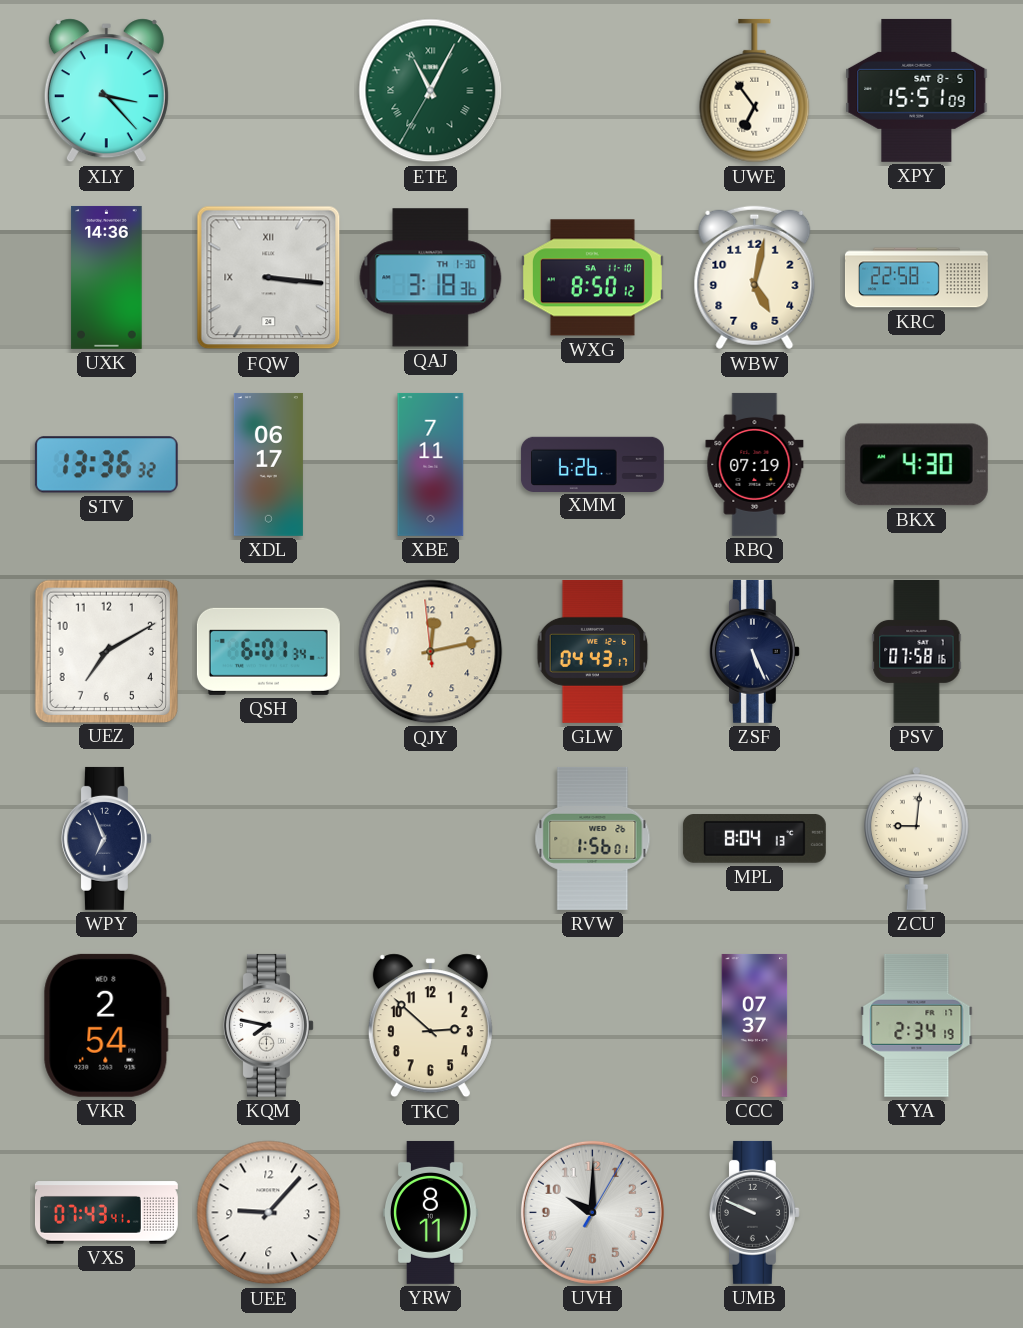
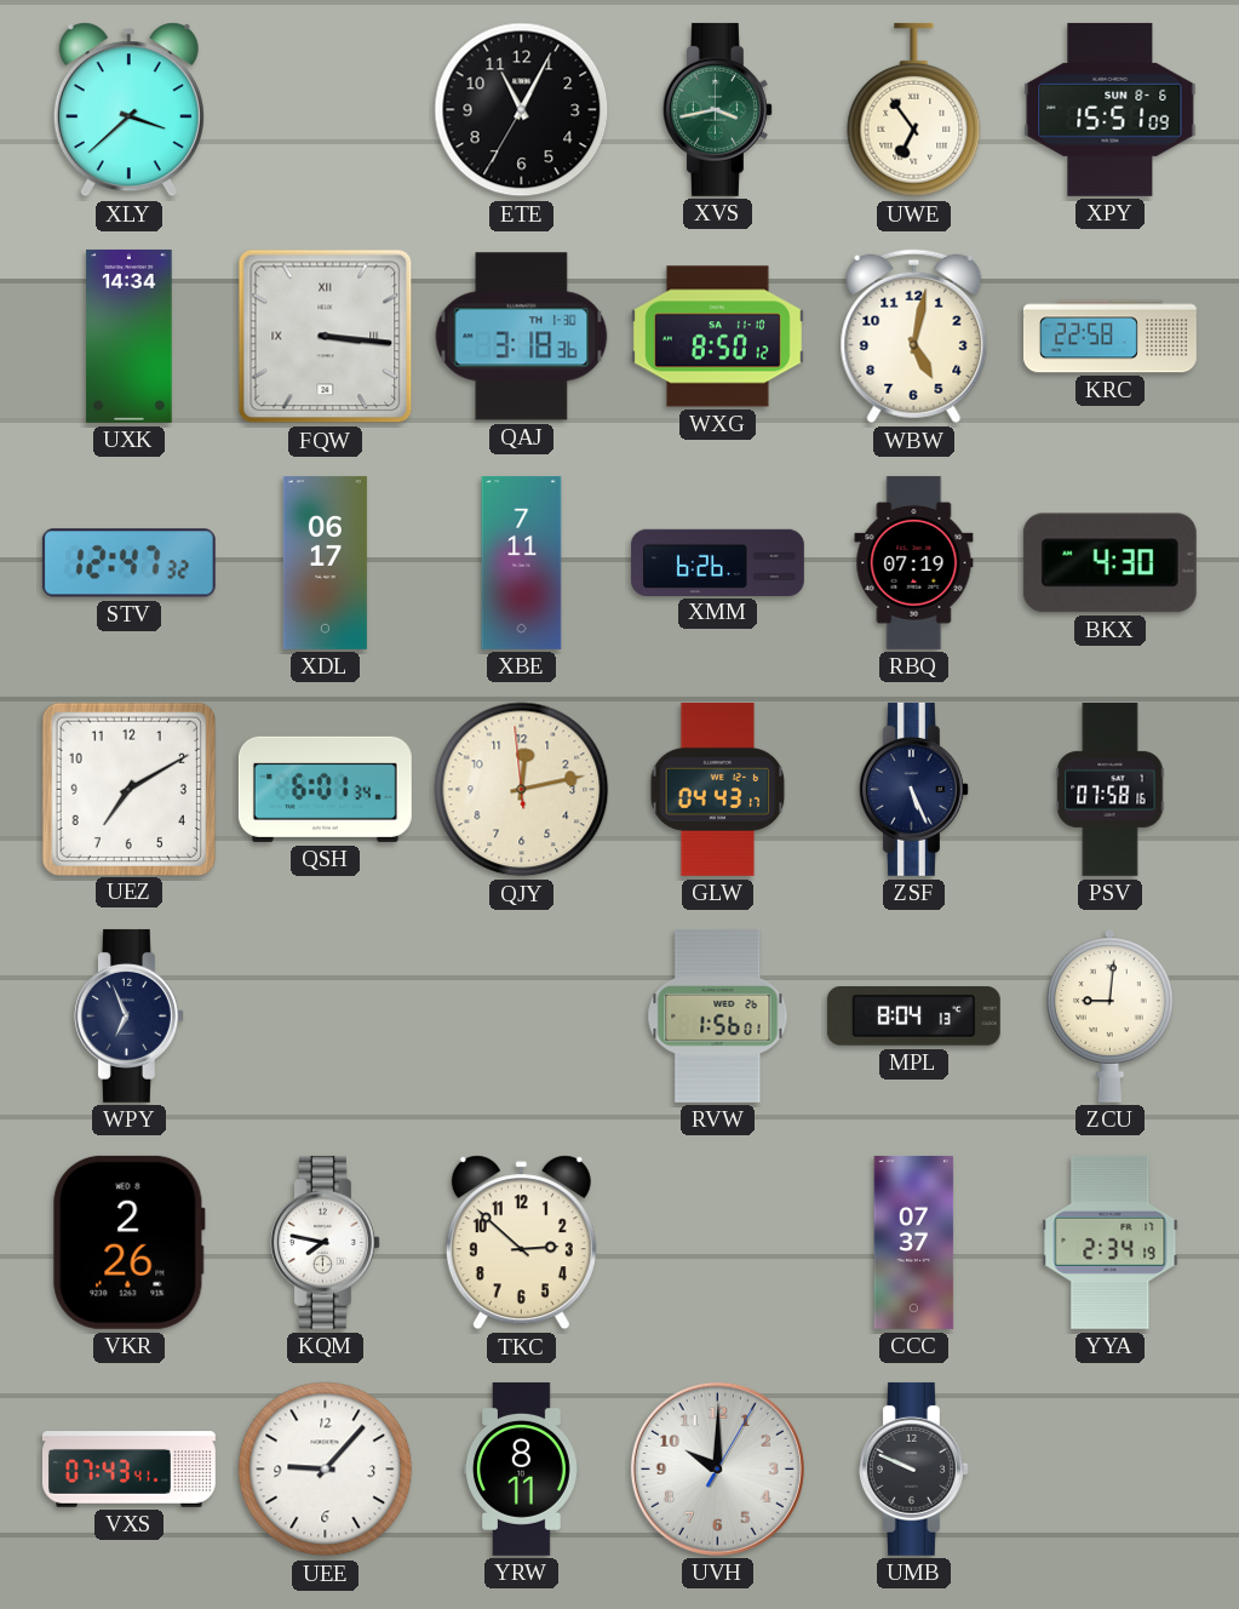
XLY: 3:23 -> 3:38 (128, 110)
ETE dial: green -> black (522, 110)
ETE numerals: Roman -> Arabic (522, 110)
XVS: none -> 3:43 (717, 109)
XPY date: SAT 8-5 -> SUN 8-6 (1111, 109)
UXK: 14:36 -> 14:34 (130, 336)
STV: 13:36 -> 12:47 (128, 563)
VKR: 2:54 -> 2:26 (128, 1242)
